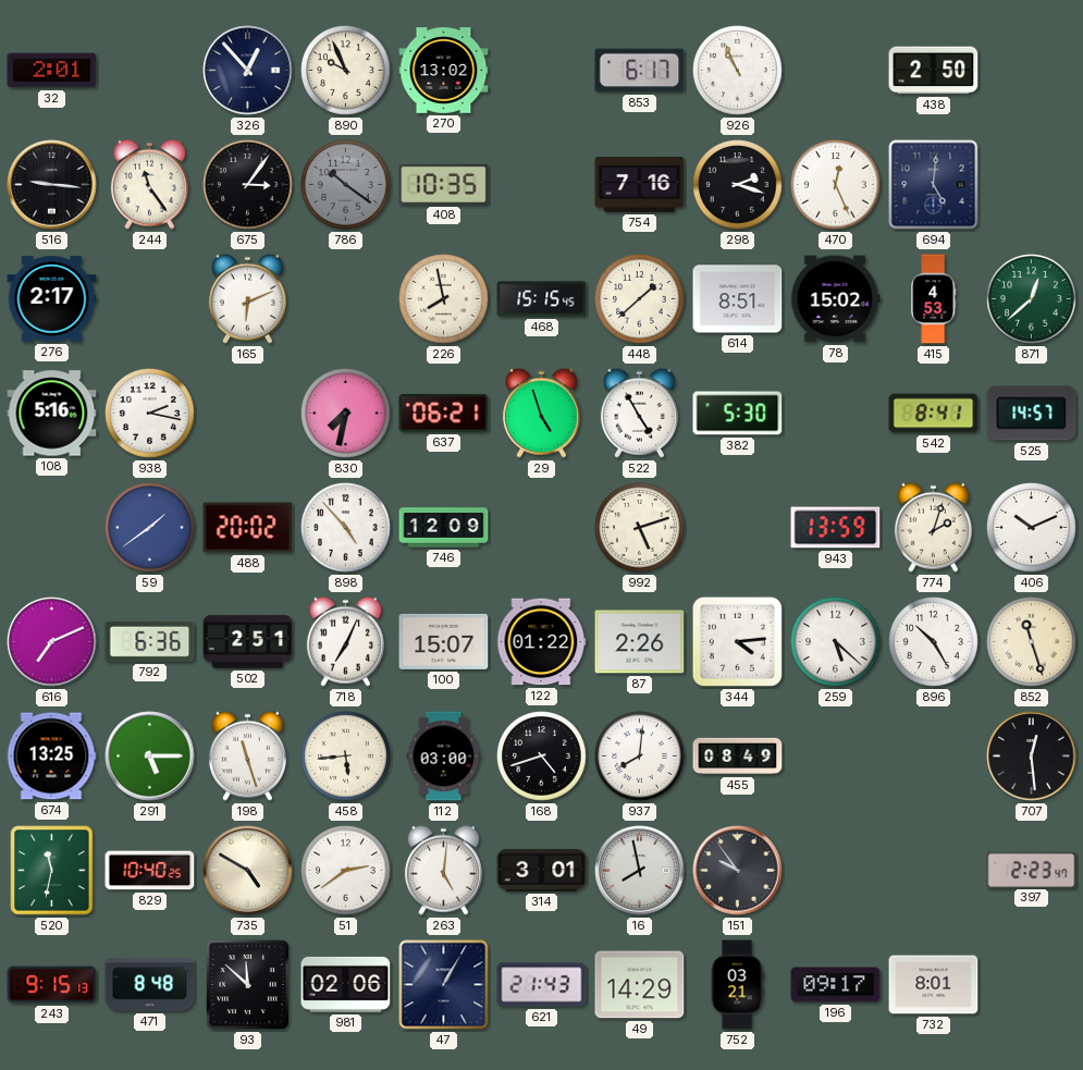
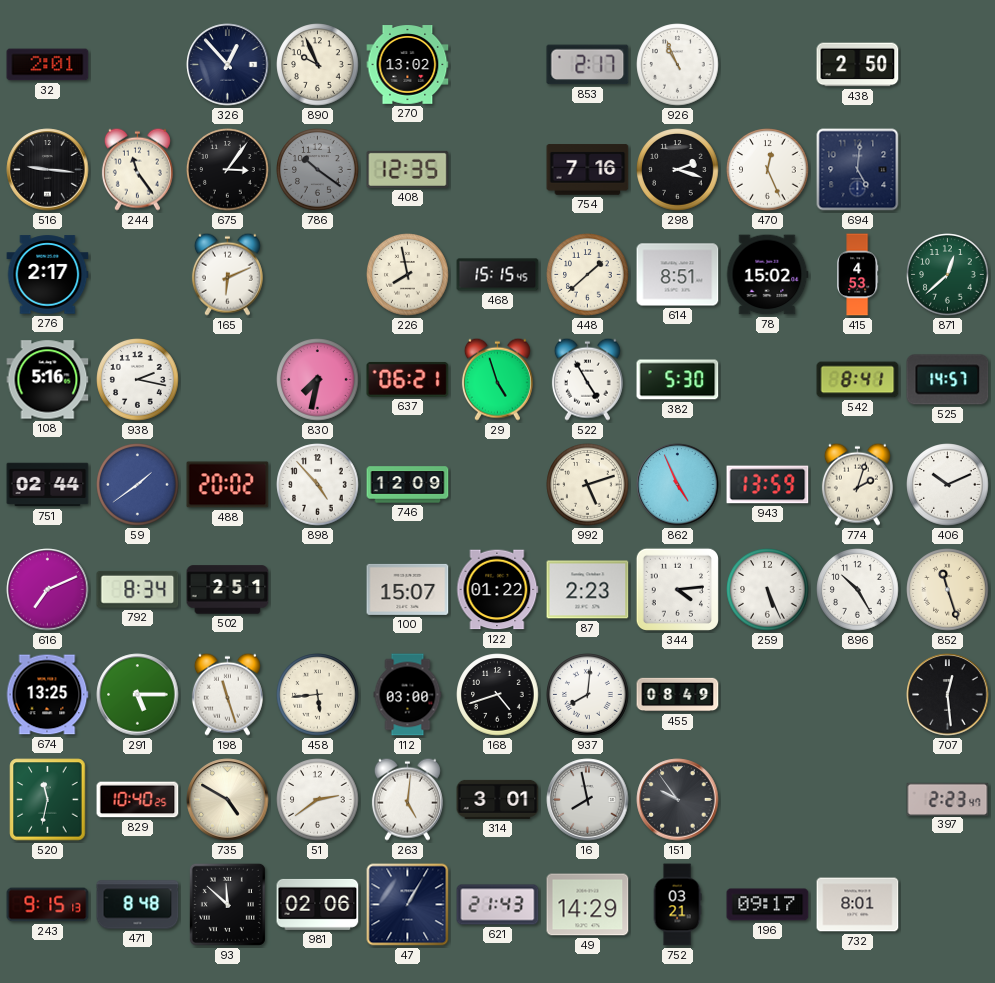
853: 6:17 -> 2:17 (588, 65)
408: 10:35 -> 12:35 (408, 169)
751: none -> 02:44 (48, 485)
862: none -> 4:56 (678, 485)
792: 6:36 -> 8:34 (138, 589)
718: 7:04 -> none (345, 641)
87: 2:26 -> 2:23 (588, 590)
259: 5:22 -> 5:26 (768, 590)
